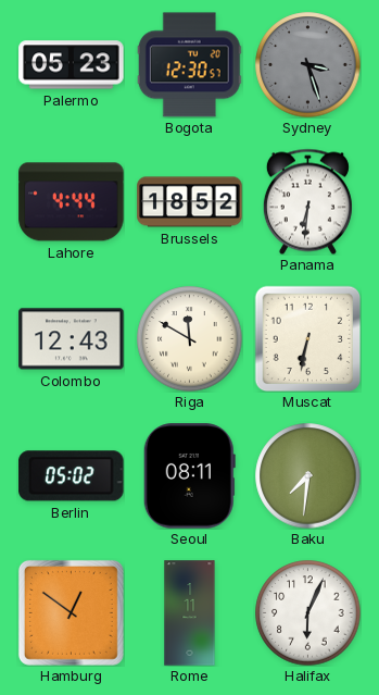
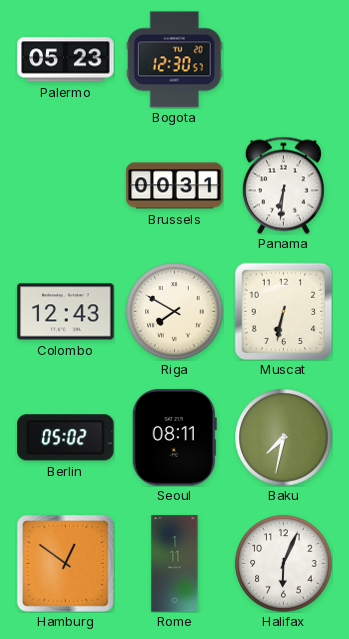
Sydney: 3:27 -> none (308, 65)
Lahore: 4:44 -> none (72, 202)
Brussels: 18:52 -> 00:31 (175, 186)
Riga: 11:50 -> 7:50 (175, 312)
Baku: 7:31 -> 7:32 (284, 438)
